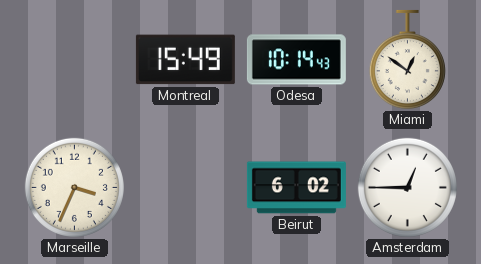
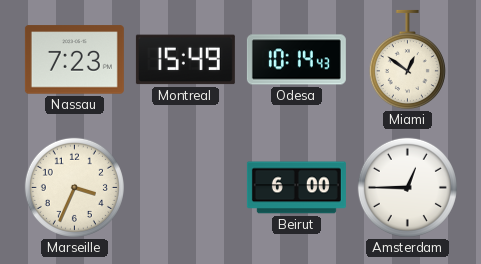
Nassau: none -> 7:23 (74, 60)
Beirut: 6:02 -> 6:00 (296, 188)
